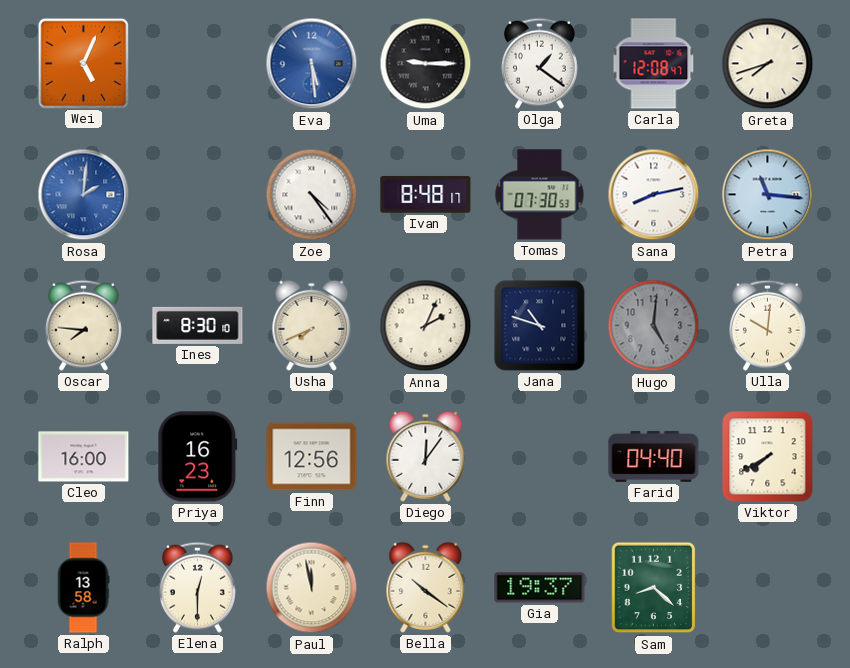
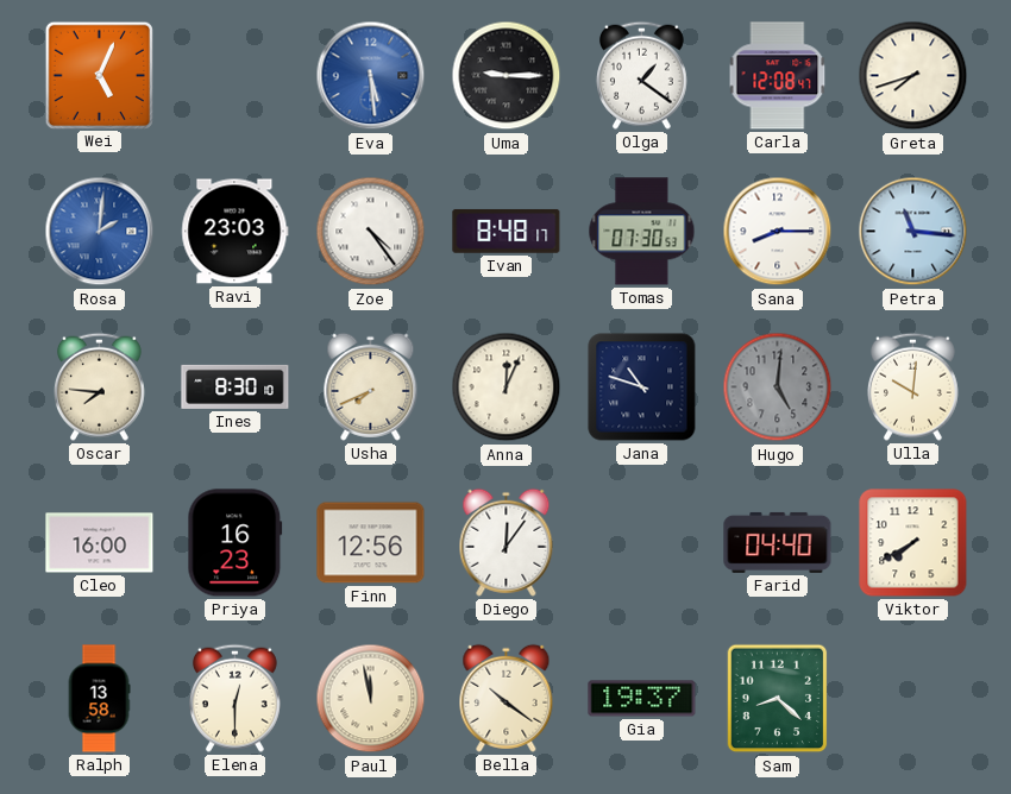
Ravi: none -> 23:03 (236, 232)
Sana: 8:13 -> 8:15 (778, 232)
Anna: 2:04 -> 12:04 (507, 387)
